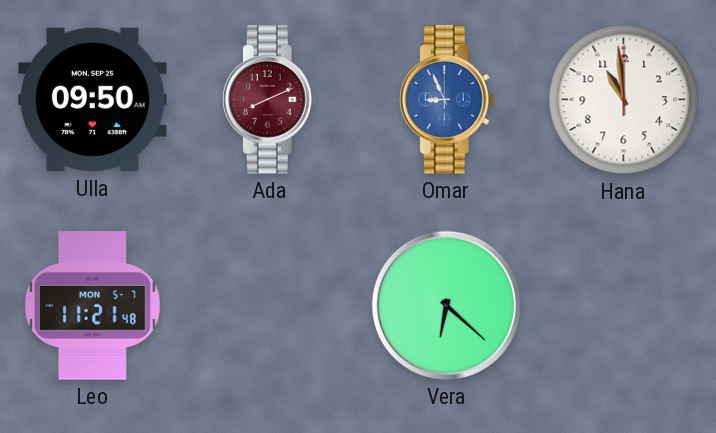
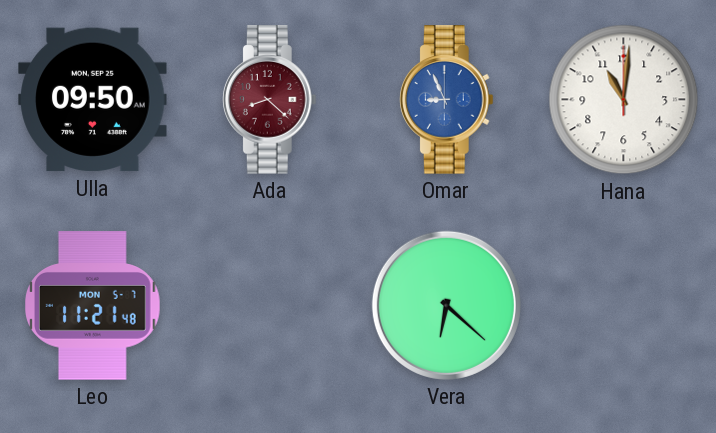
Ada: 8:11 -> 8:22 (269, 100)
Hana: 10:59 -> 11:01 (624, 100)
